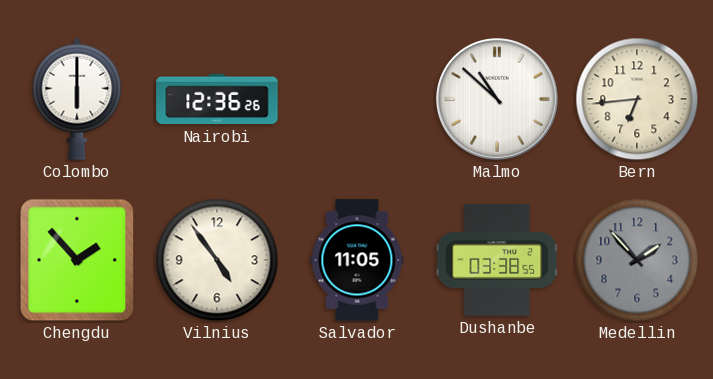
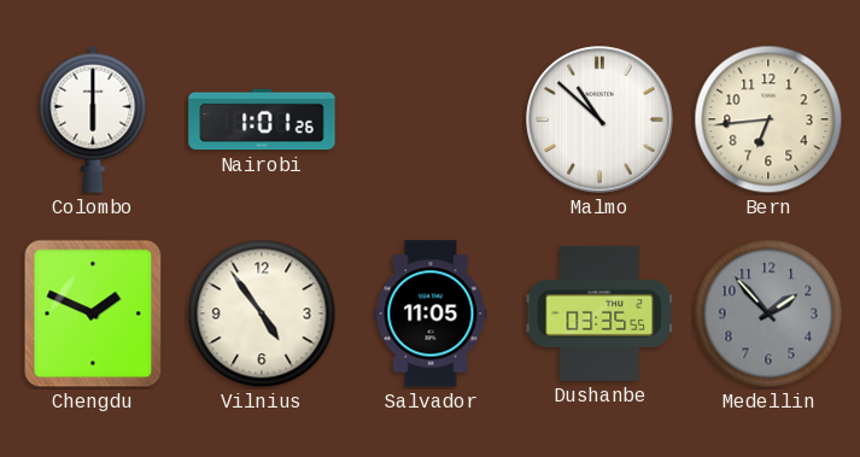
Nairobi: 12:36 -> 1:01 (262, 119)
Chengdu: 1:53 -> 1:49 (93, 314)
Dushanbe: 03:38 -> 03:35 (599, 314)
